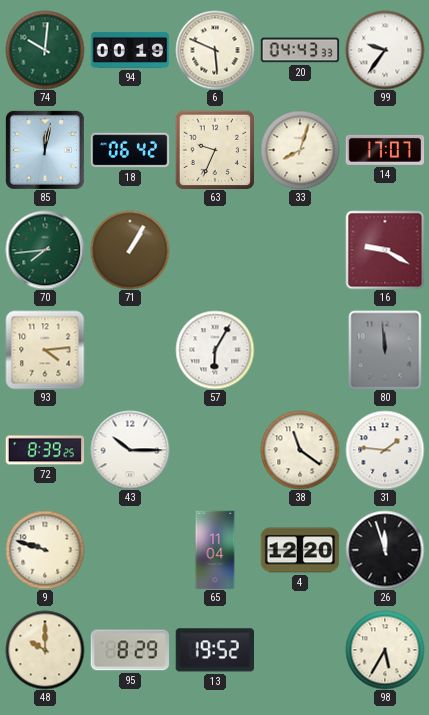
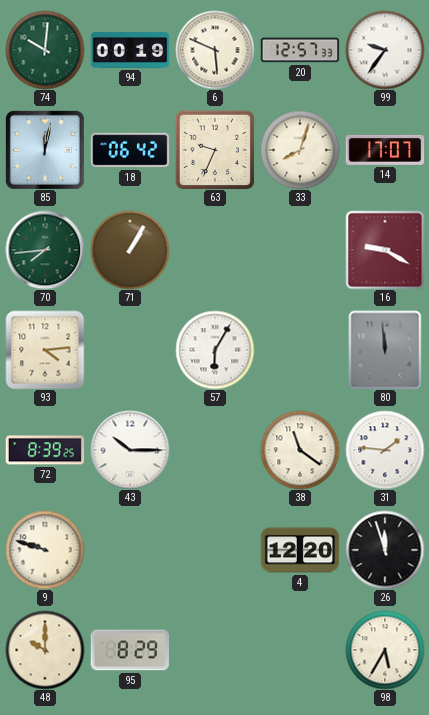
20: 04:43 -> 12:57 (300, 50)
65: 11:04 -> none (215, 550)
13: 19:52 -> none (214, 650)
